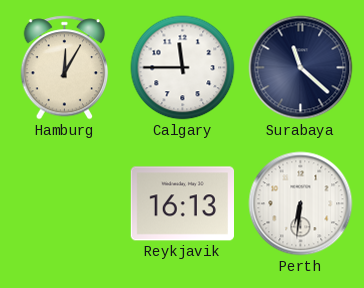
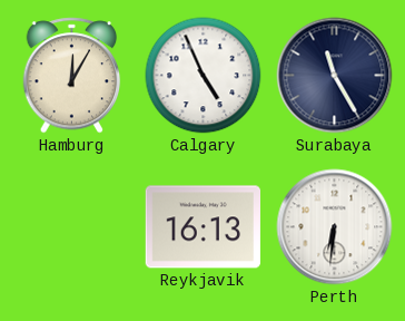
Calgary: 11:45 -> 4:56 (204, 76)
Surabaya: 11:22 -> 11:25 (335, 76)
